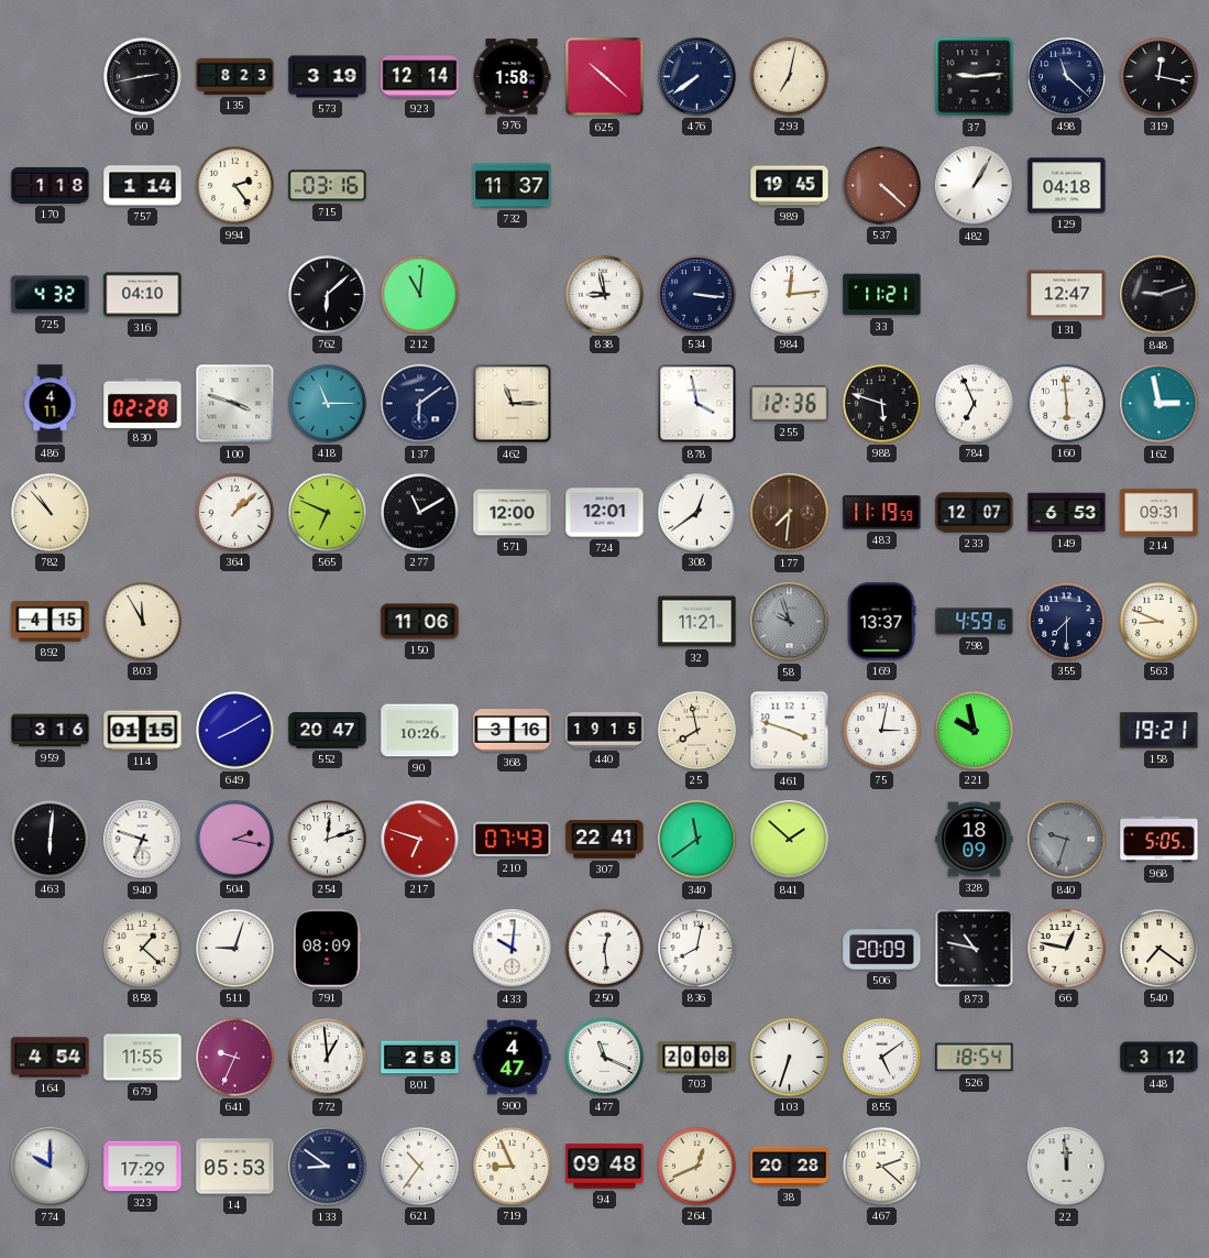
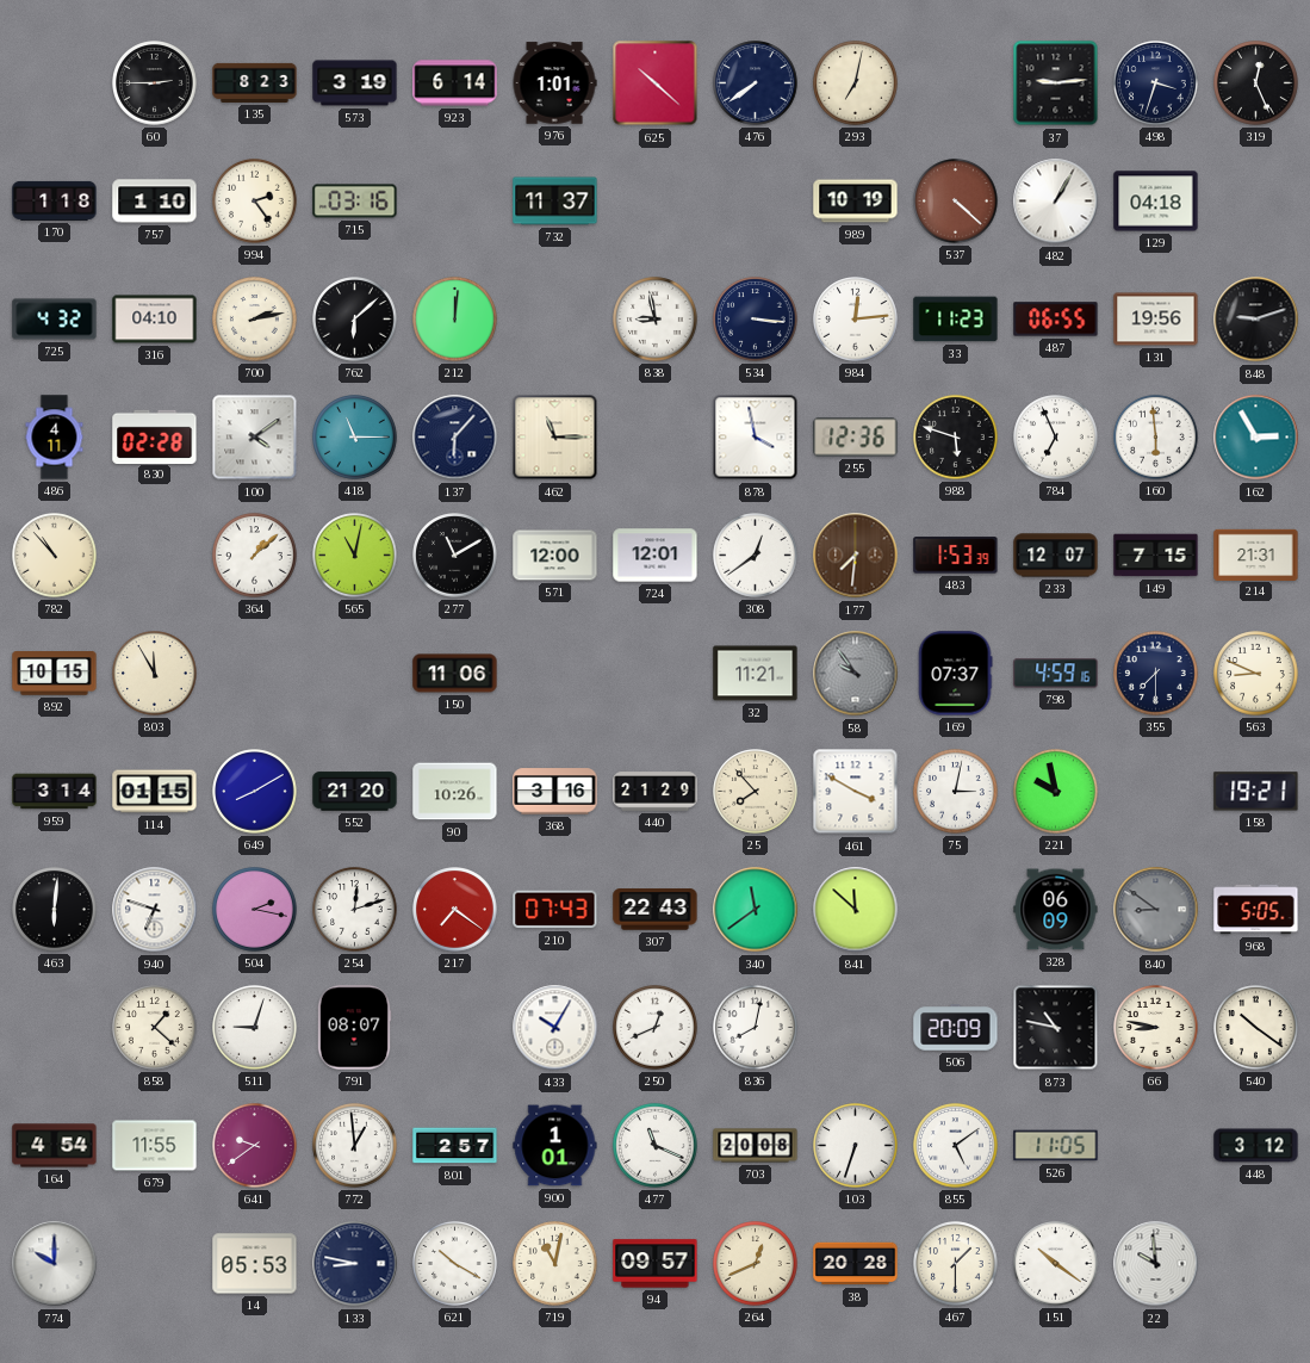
60: 2:43 -> 2:45 (155, 83)
923: 12:14 -> 6:14 (455, 83)
976: 1:58 -> 1:01 (554, 83)
498: 11:22 -> 3:33 (1156, 83)
319: 12:17 -> 12:26 (1256, 83)
757: 1:14 -> 1:10 (155, 202)
989: 19:45 -> 10:19 (856, 202)
700: none -> 2:13 (255, 320)
212: 11:01 -> 12:01 (455, 320)
33: 11:21 -> 11:23 (956, 320)
487: none -> 06:55 (1056, 320)
131: 12:47 -> 19:56 (1156, 320)
100: 3:48 -> 4:09 (255, 438)
137: 6:09 -> 6:07 (455, 438)
162: 2:58 -> 2:55 (1256, 438)
565: 6:49 -> 11:02 (355, 556)
483: 11:19 -> 1:53 (956, 556)
149: 6:53 -> 7:15 (1156, 556)
214: 09:31 -> 21:31 (1256, 555)
892: 4:15 -> 10:15 (55, 674)
58: 9:57 -> 9:54 (856, 674)
169: 13:37 -> 07:37 (955, 674)
959: 3:16 -> 3:14 (55, 792)
552: 20:47 -> 21:20 (355, 792)
440: 19:15 -> 21:29 (656, 792)
25: 7:58 -> 7:53 (756, 792)
461: 3:48 -> 3:50 (856, 792)
217: 6:48 -> 7:21 (455, 910)
307: 22:41 -> 22:43 (656, 910)
841: 1:52 -> 11:52 (856, 910)
328: 18:09 -> 06:09 (1056, 910)
840: 9:33 -> 8:51 (1156, 910)
791: 08:09 -> 08:07 (354, 1028)
433: 10:01 -> 10:05 (555, 1028)
250: 12:29 -> 12:41 (656, 1028)
66: 12:47 -> 8:47 (1156, 1028)
540: 7:21 -> 10:21 (1256, 1028)
641: 9:34 -> 9:39 (255, 1146)
801: 2:58 -> 2:57 (455, 1146)
900: 4:47 -> 1:01 (555, 1146)
526: 18:54 -> 11:05 (1056, 1146)
323: 17:29 -> none (143, 1167)
133: 8:51 -> 8:47 (355, 1264)
621: 10:36 -> 10:20 (455, 1264)
719: 8:56 -> 11:02 (555, 1264)
94: 09:48 -> 09:57 (656, 1264)
467: 2:22 -> 1:30 (956, 1264)
151: none -> 10:21 (1056, 1264)
22: 11:59 -> 9:59 (1156, 1264)
